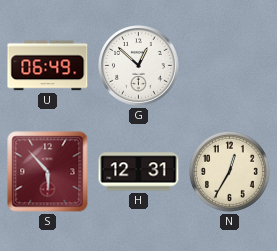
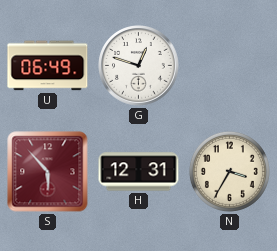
G: 12:52 -> 12:48 (139, 66)
N: 12:35 -> 3:35 (229, 171)
